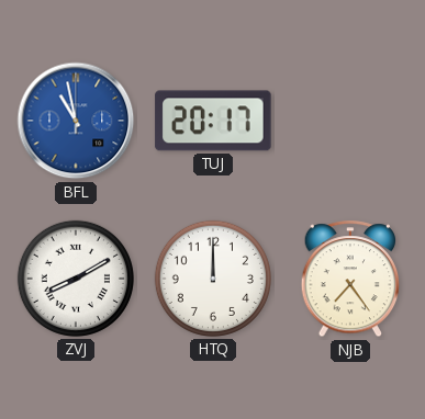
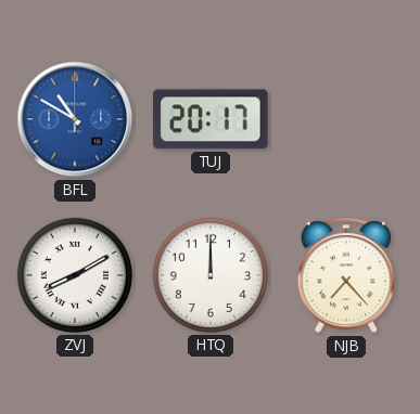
BFL: 10:58 -> 10:50 (75, 119)
NJB: 7:24 -> 7:23 (346, 276)
